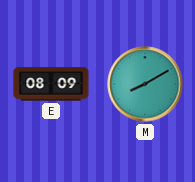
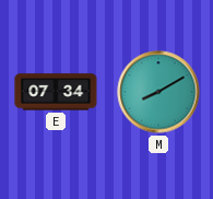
E: 08:09 -> 07:34 (56, 92)
